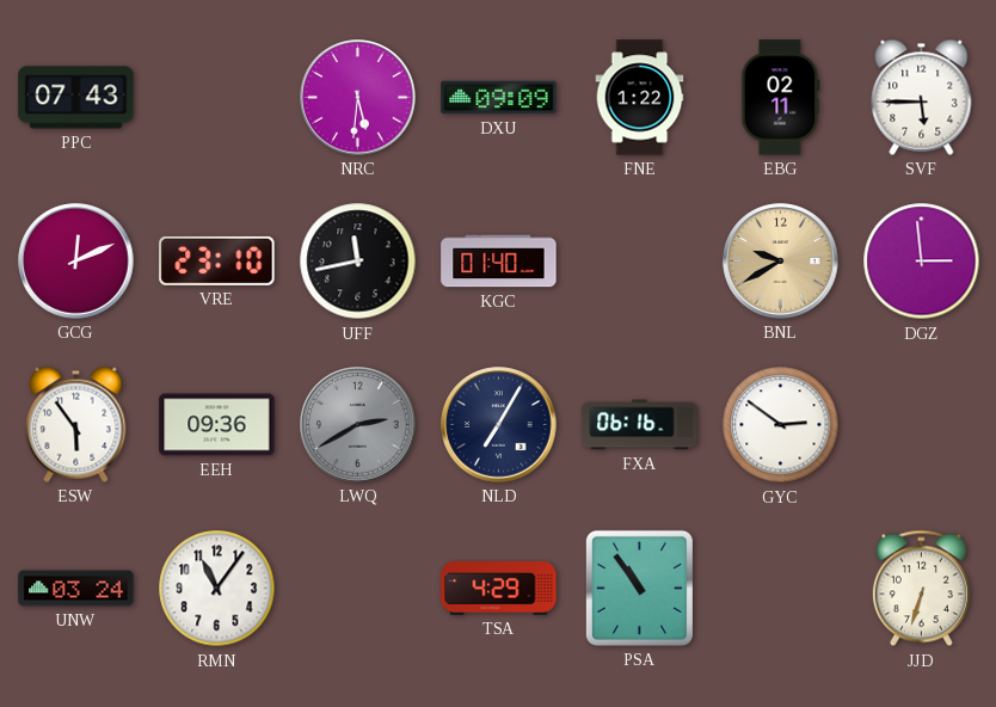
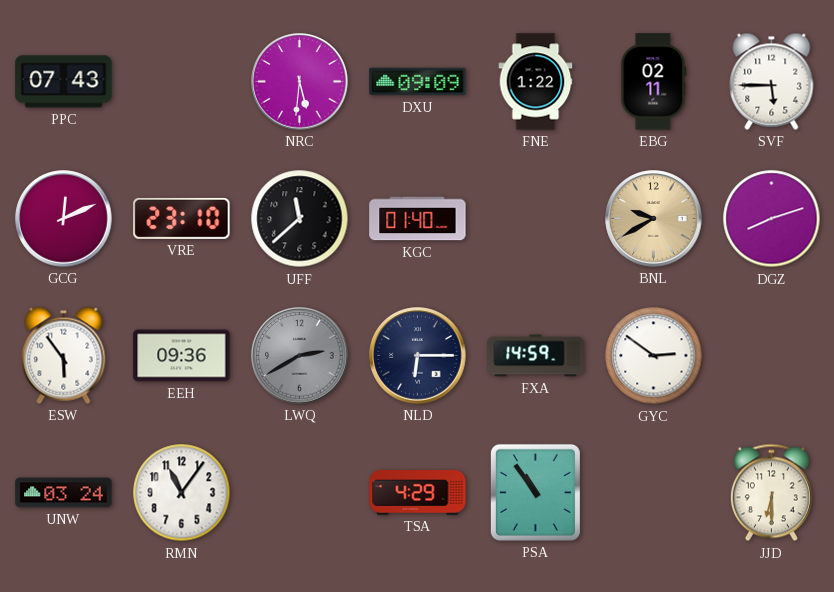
UFF: 11:43 -> 11:38 (300, 219)
DGZ: 2:59 -> 8:12 (772, 219)
NLD: 7:05 -> 6:15 (418, 356)
FXA: 06:16 -> 14:59 (536, 356)
JJD: 6:33 -> 6:30 (771, 493)
